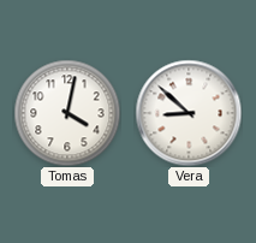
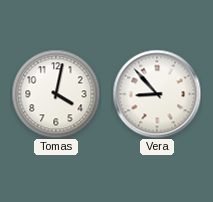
Vera: 8:52 -> 8:53 (157, 94)
